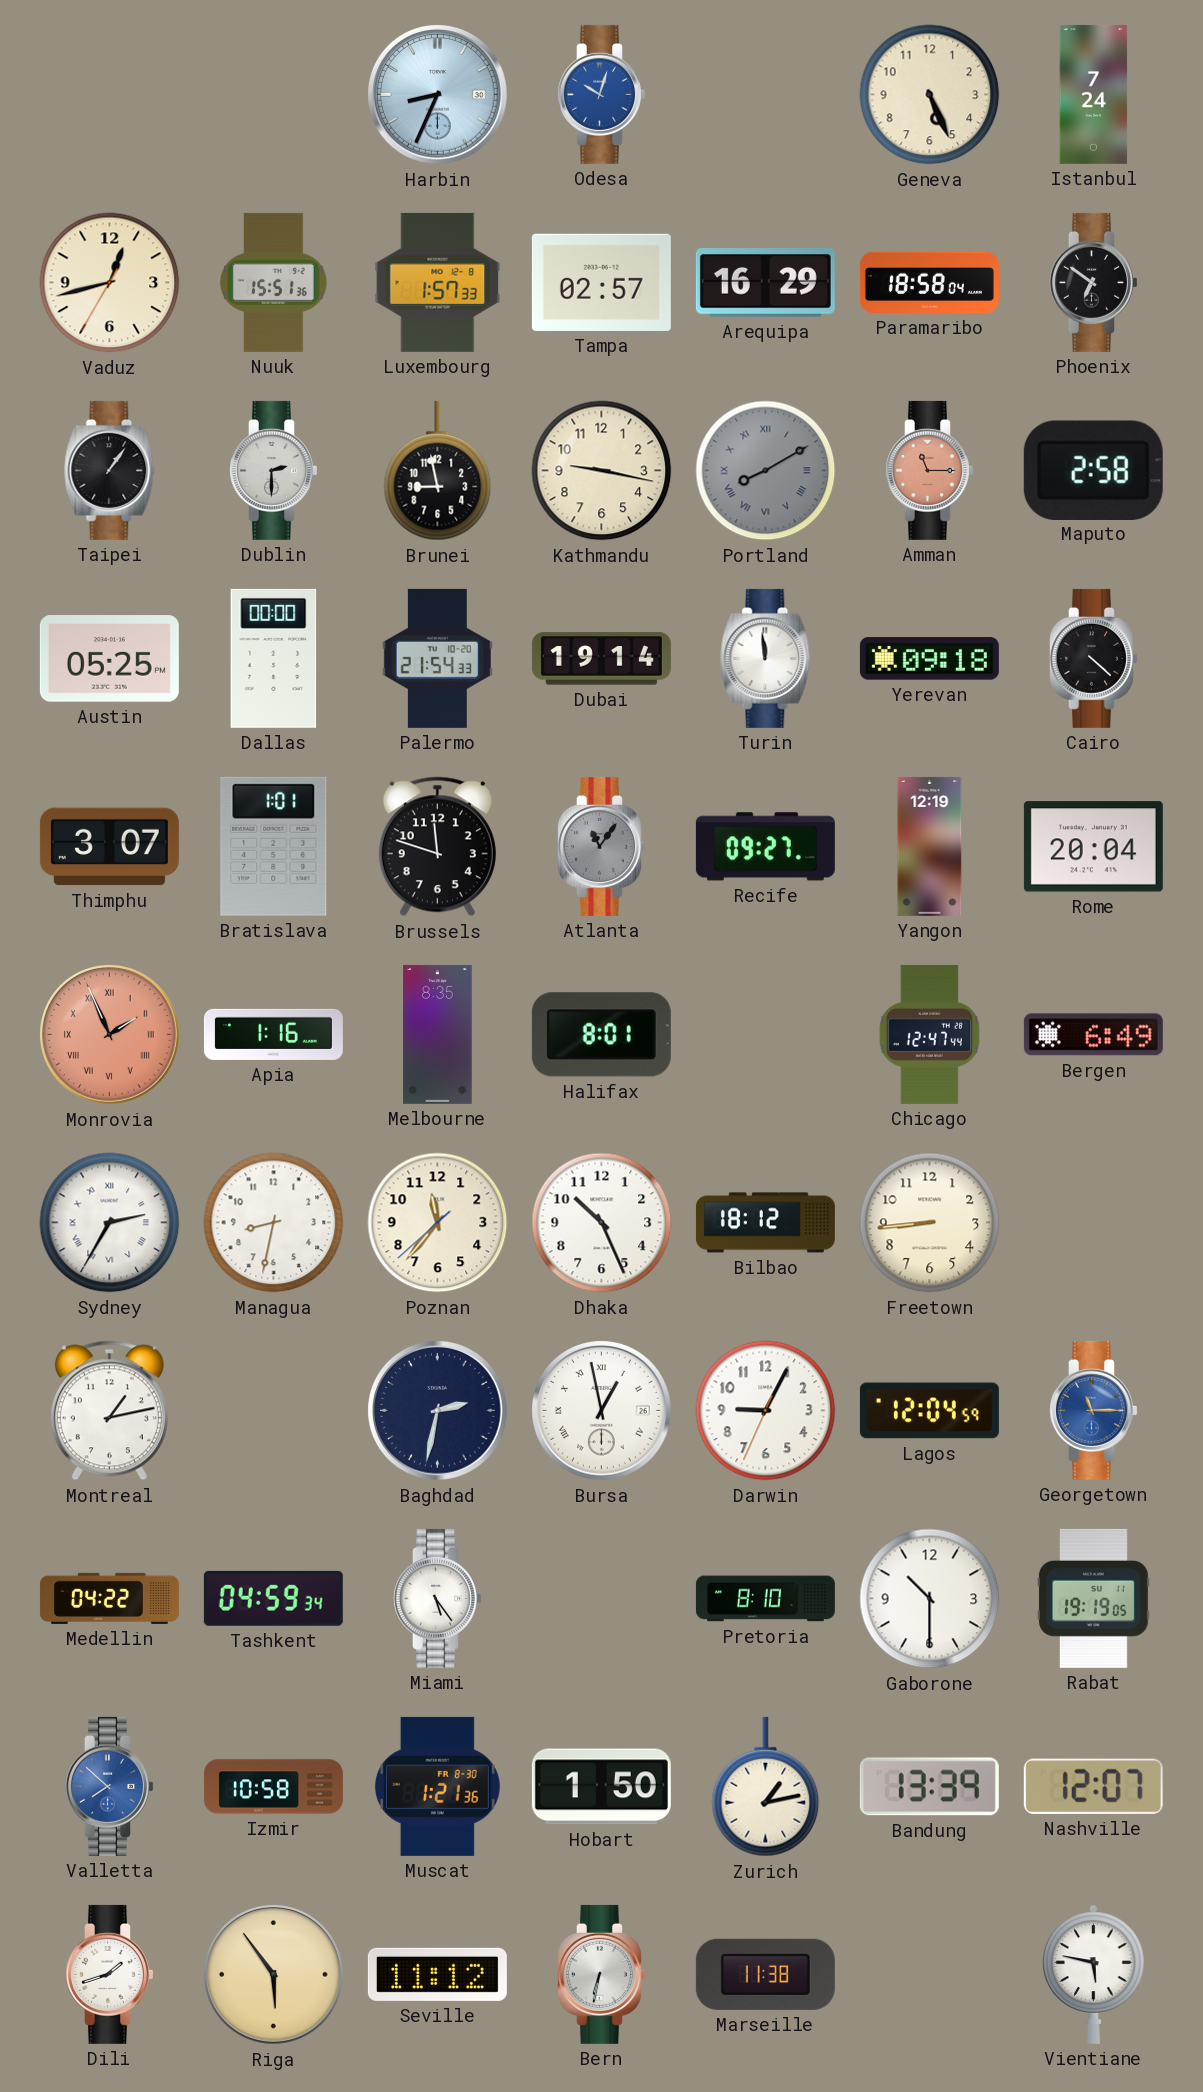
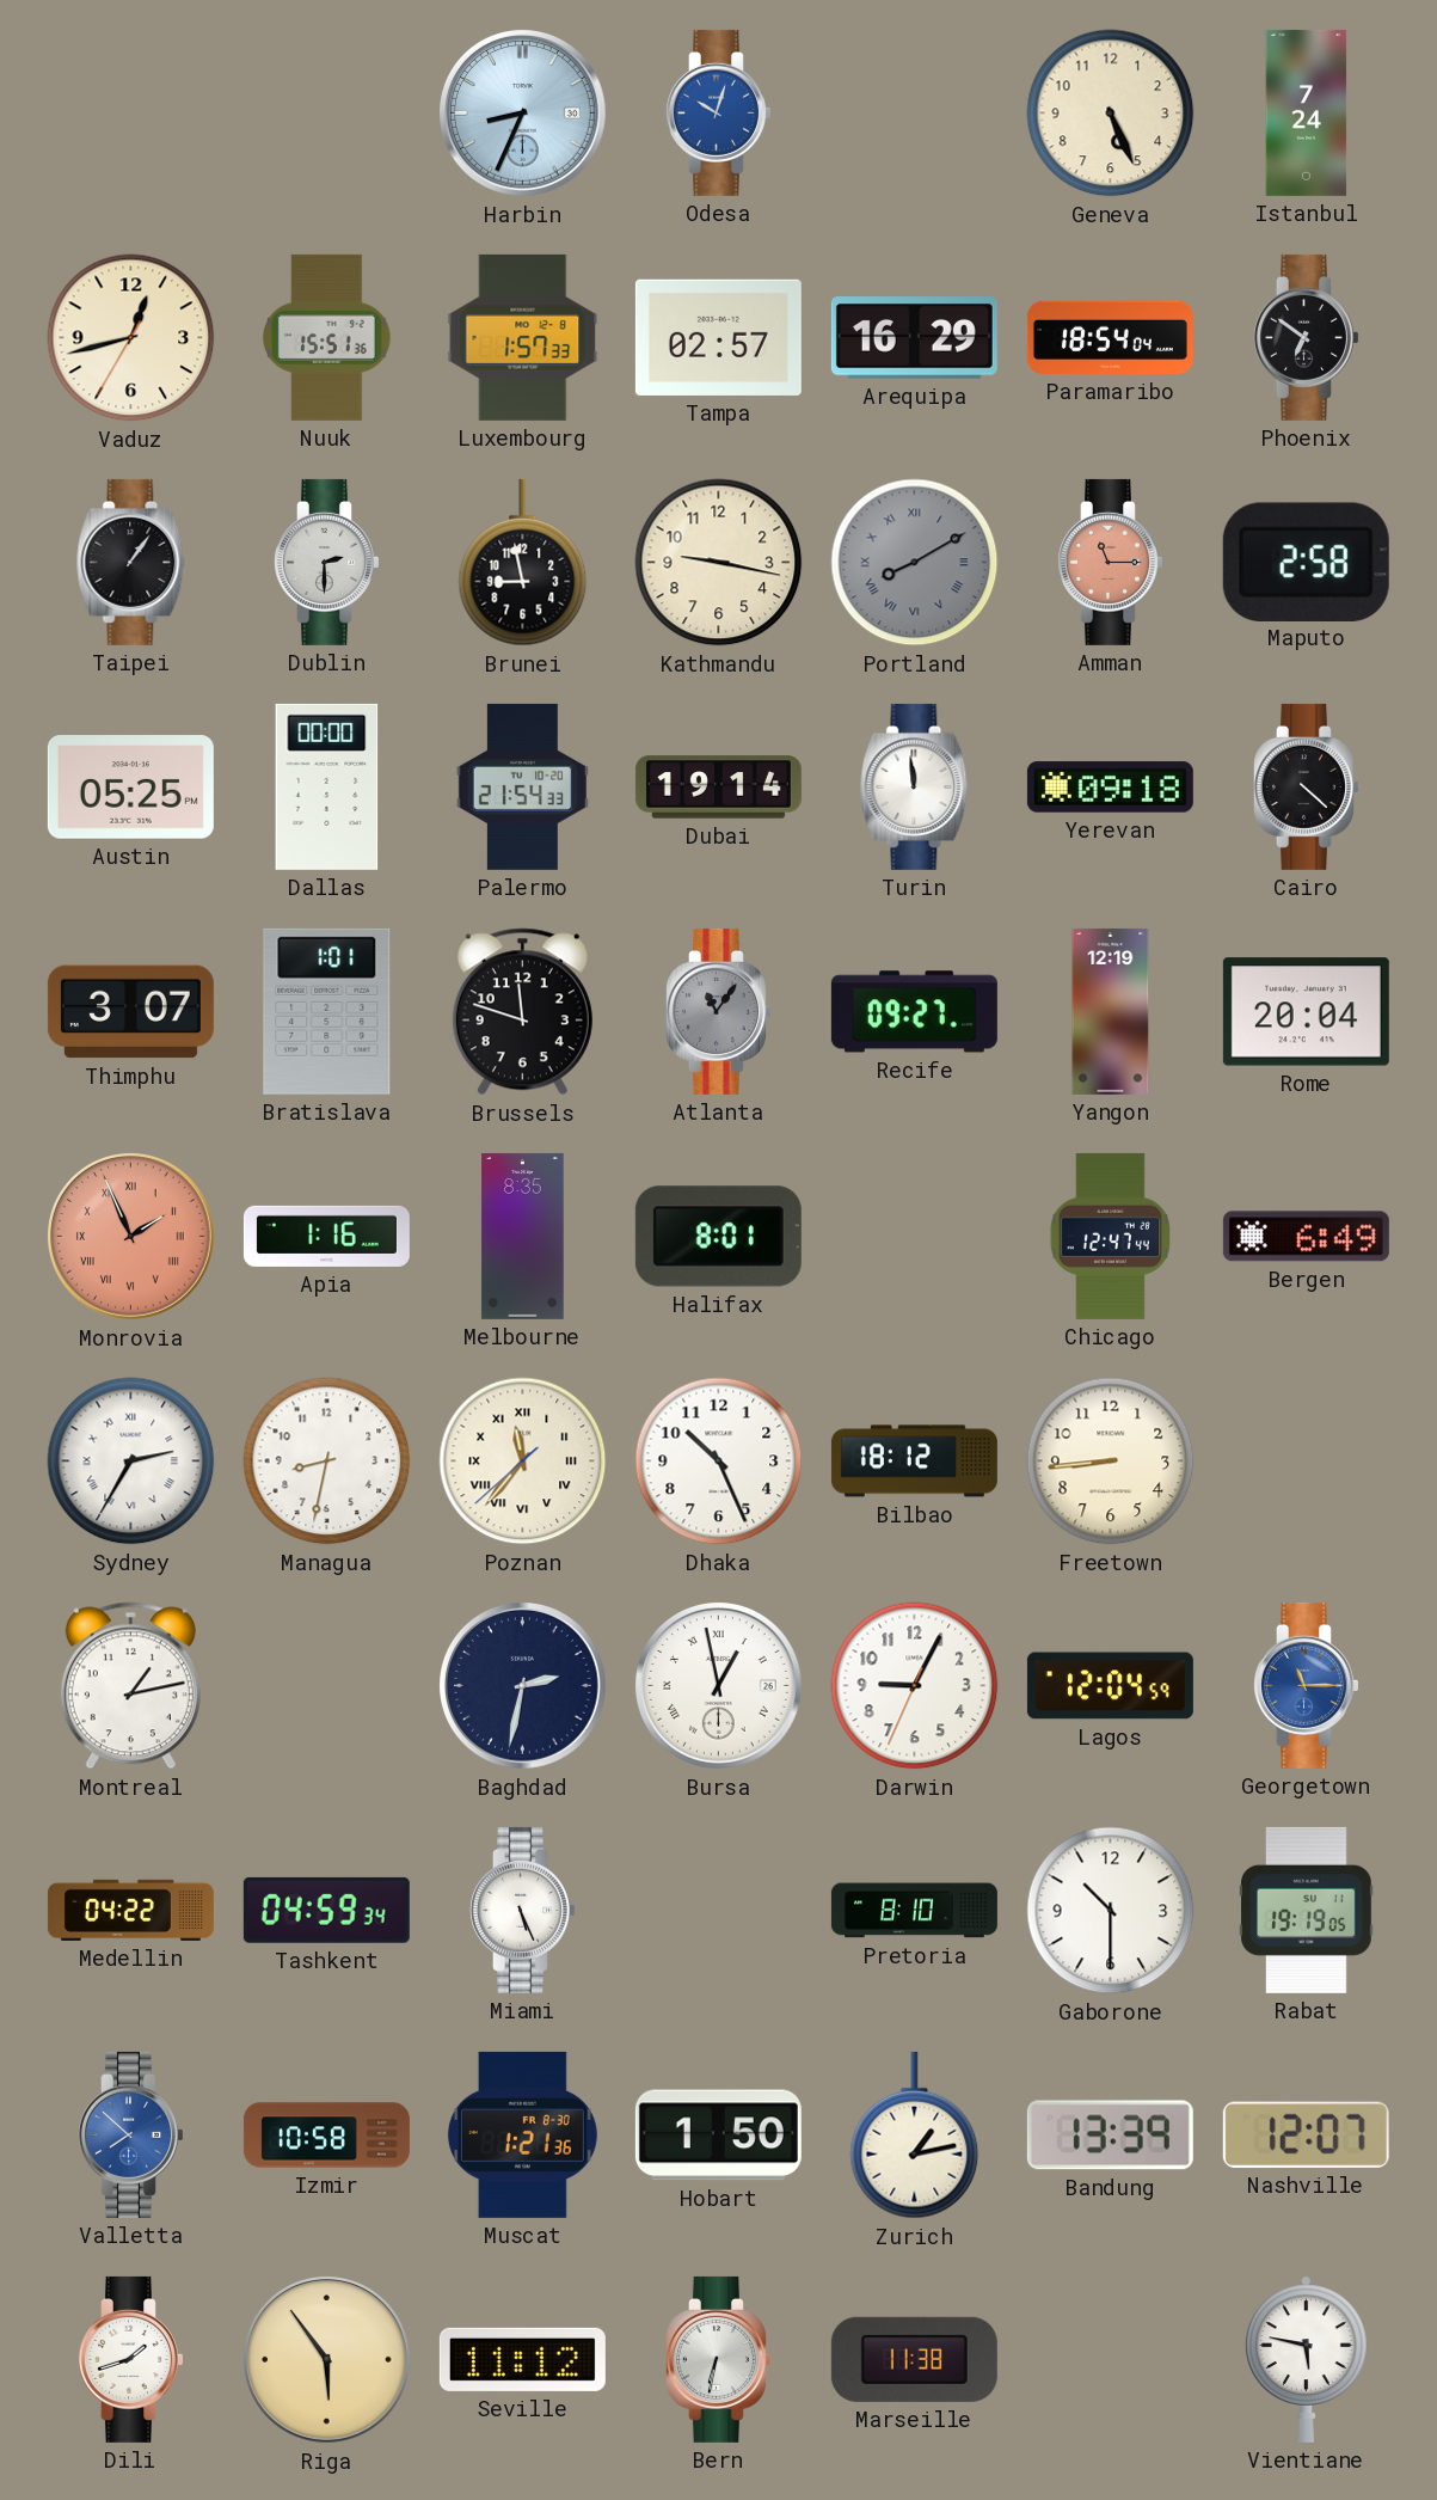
Paramaribo: 18:58 -> 18:54 (1110, 337)
Poznan numerals: Arabic -> Roman (523, 1462)
Miami: 5:24 -> 5:26 (523, 1910)
